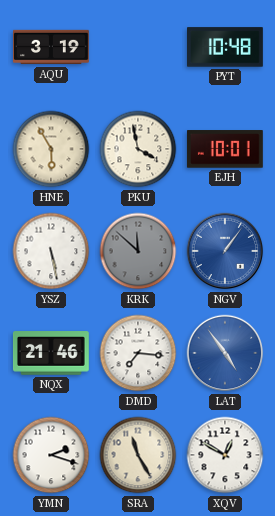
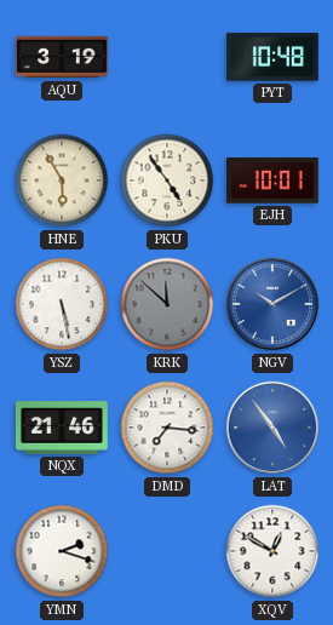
PKU: 3:58 -> 4:54 (167, 180)
NGV: 1:06 -> 10:10 (272, 304)
SRA: 11:25 -> none (138, 455)
